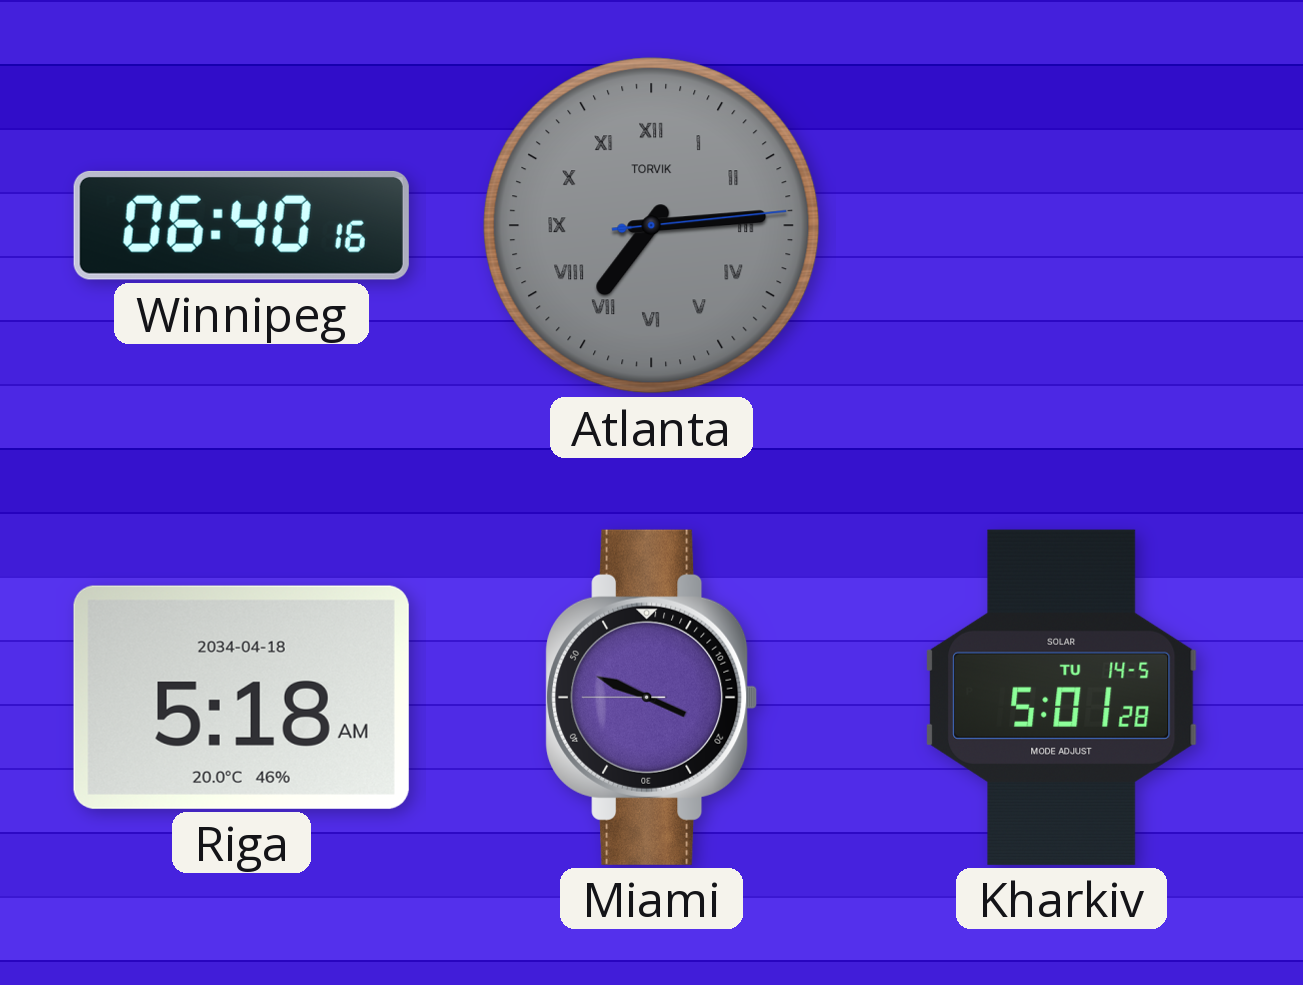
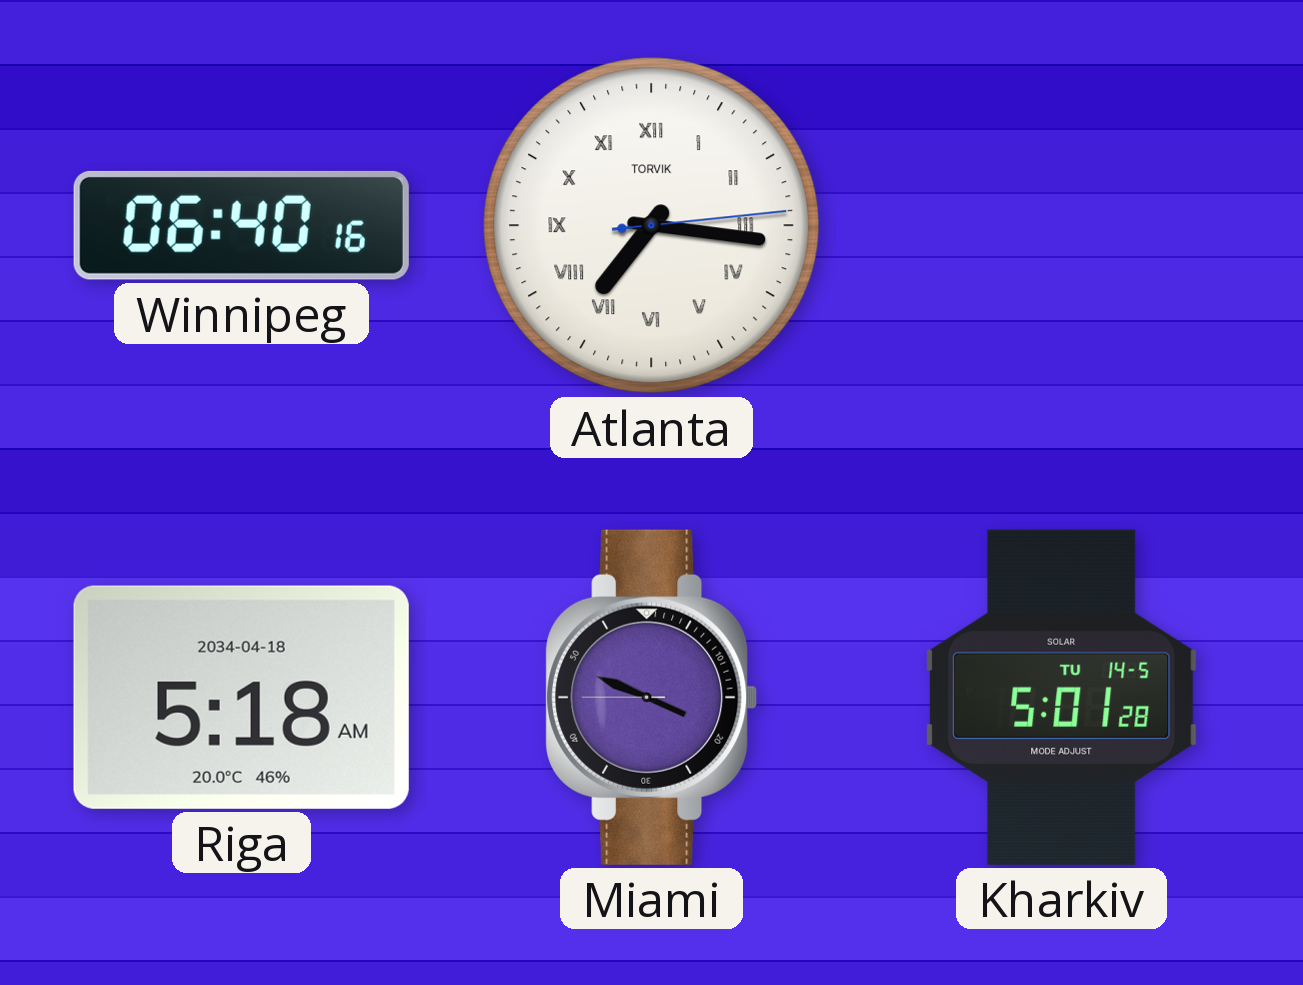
Atlanta: 7:14 -> 7:16 (652, 226)
Atlanta dial: grey -> white (652, 226)
